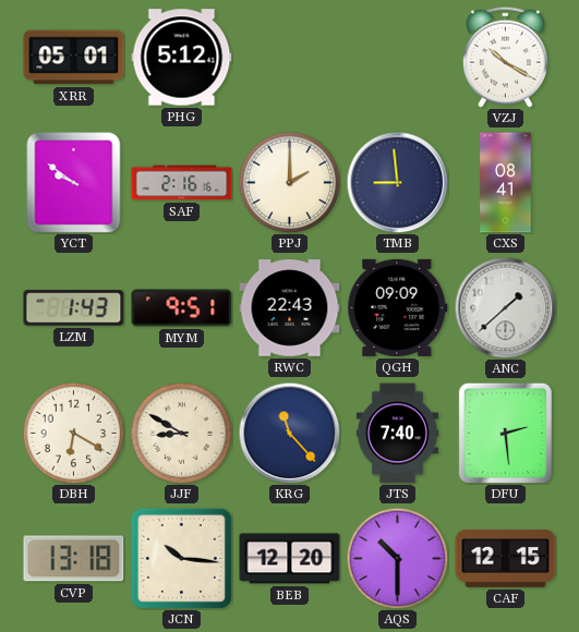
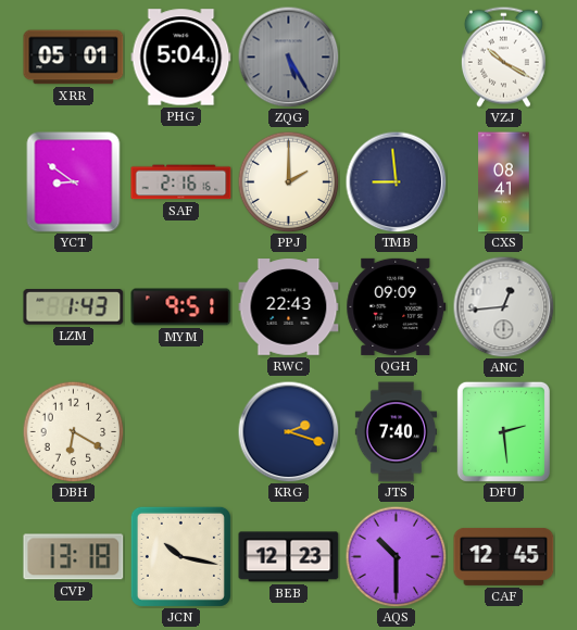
PHG: 5:12 -> 5:04 (181, 58)
ZQG: none -> 5:25 (288, 56)
YCT: 9:51 -> 8:51 (74, 182)
ANC: 1:38 -> 12:44 (503, 306)
JJF: 8:50 -> none (181, 433)
KRG: 11:23 -> 2:18 (288, 431)
JCN: 10:16 -> 10:17 (180, 556)
BEB: 12:20 -> 12:23 (289, 557)
CAF: 12:15 -> 12:45 (504, 556)
